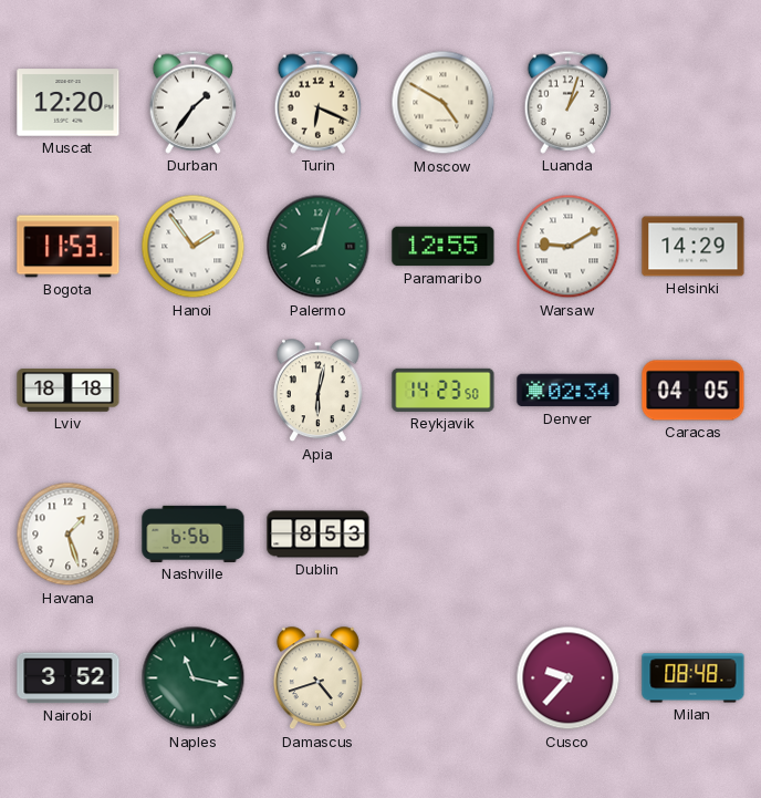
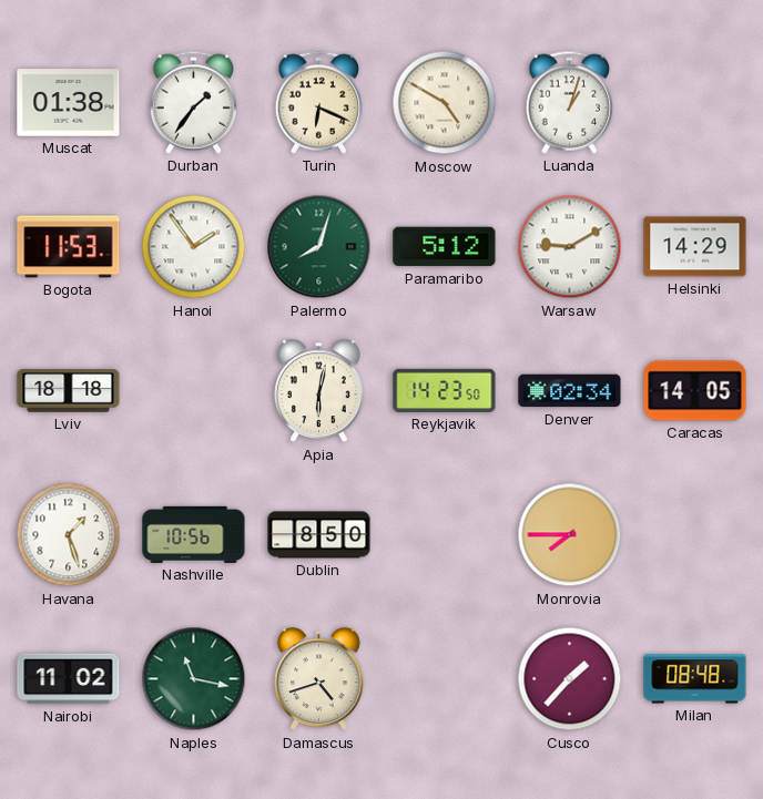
Muscat: 12:20 -> 01:38 (69, 103)
Paramaribo: 12:55 -> 5:12 (445, 247)
Caracas: 04:05 -> 14:05 (695, 391)
Nashville: 6:56 -> 10:56 (194, 534)
Dublin: 8:53 -> 8:50 (319, 535)
Monrovia: none -> 7:45 (570, 535)
Nairobi: 3:52 -> 11:02 (69, 679)
Cusco: 9:37 -> 1:37 (570, 679)
